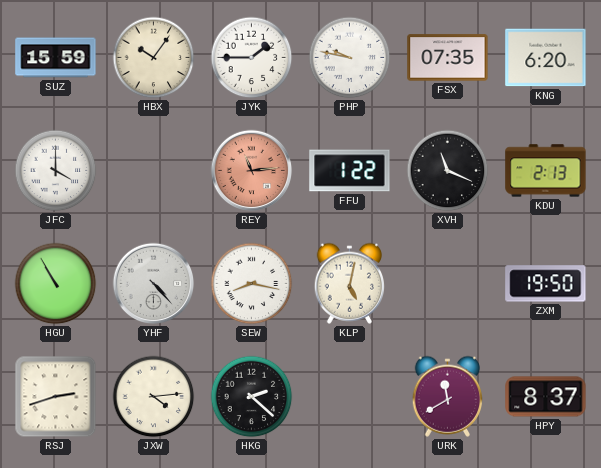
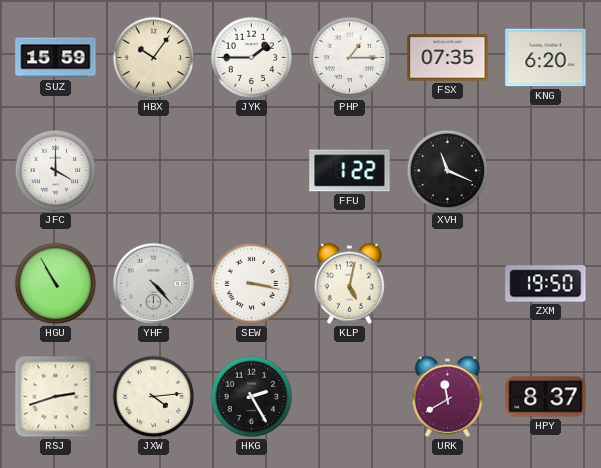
PHP: 9:47 -> 1:15 (350, 58)
REY: 11:14 -> none (252, 171)
KDU: 2:13 -> none (546, 171)
SEW: 8:17 -> 3:17 (252, 284)
HKG: 2:22 -> 2:25 (252, 397)
